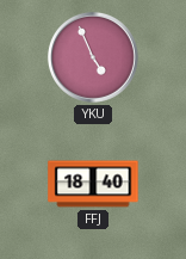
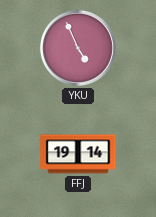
FFJ: 18:40 -> 19:14 (78, 154)
